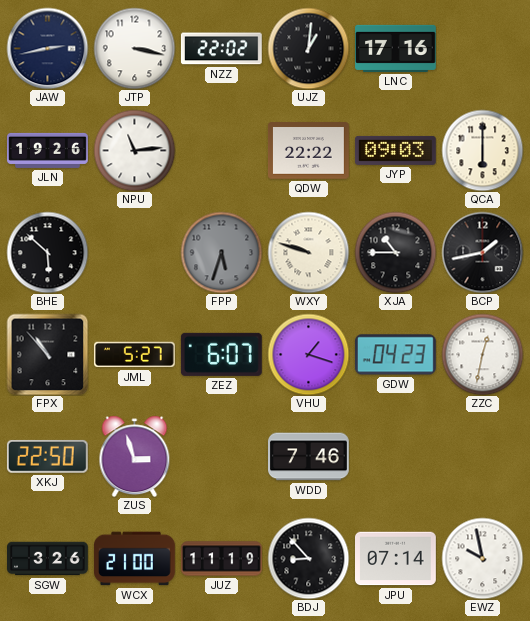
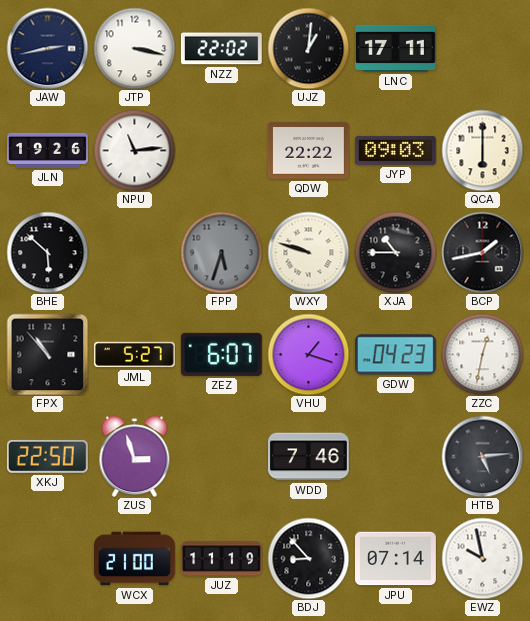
LNC: 17:16 -> 17:11 (396, 48)
HTB: none -> 5:14 (482, 456)
SGW: 3:26 -> none (48, 559)
